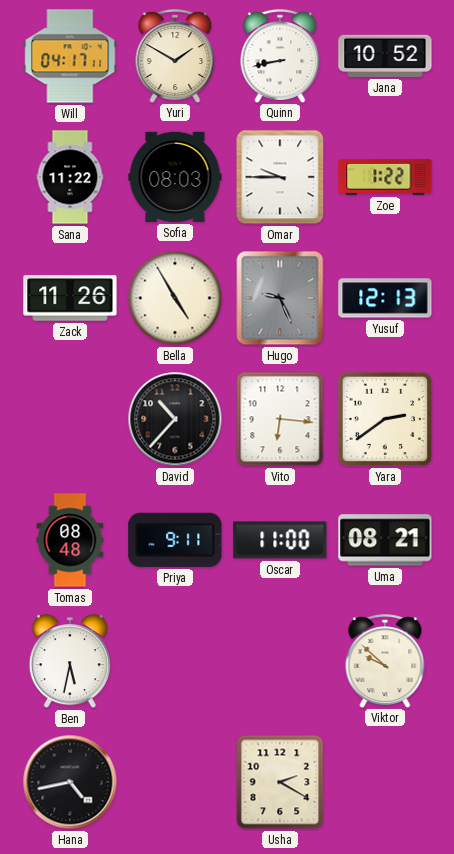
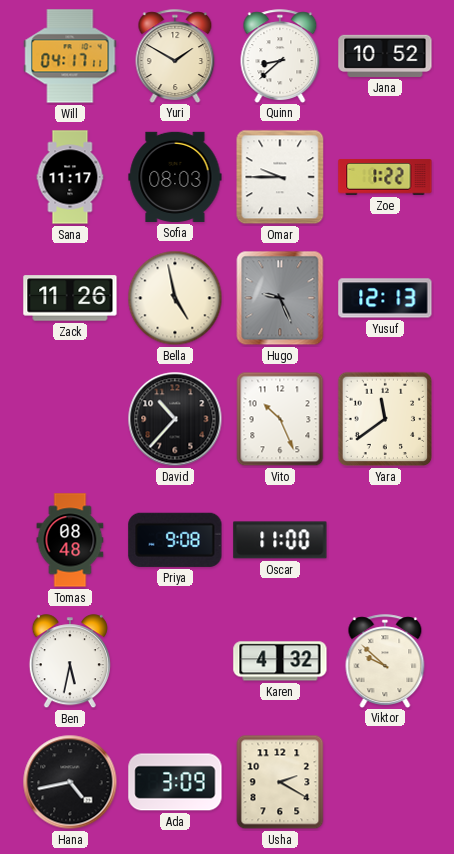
Quinn: 8:43 -> 8:38 (280, 56)
Sana: 11:22 -> 11:17 (70, 177)
Bella: 4:55 -> 4:58 (175, 298)
Vito: 6:16 -> 10:26 (280, 419)
Yara: 2:39 -> 11:39 (385, 419)
Priya: 9:11 -> 9:08 (175, 540)
Uma: 08:21 -> none (385, 540)
Karen: none -> 4:32 (280, 661)
Ada: none -> 3:09 (175, 782)
